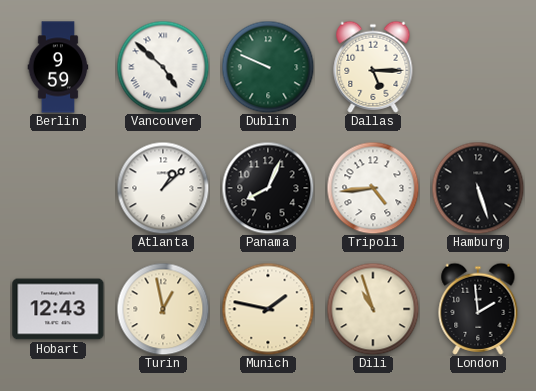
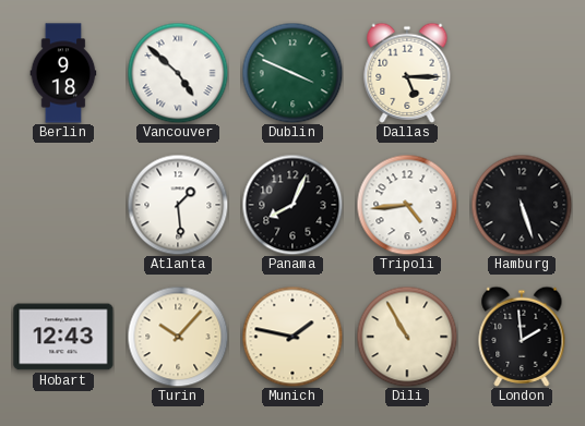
Berlin: 9:59 -> 9:18 (63, 73)
Dublin: 9:49 -> 3:49 (292, 73)
Atlanta: 1:08 -> 1:29 (178, 205)
Turin: 12:58 -> 10:07 (178, 337)
Dili: 10:57 -> 10:55 (407, 337)
